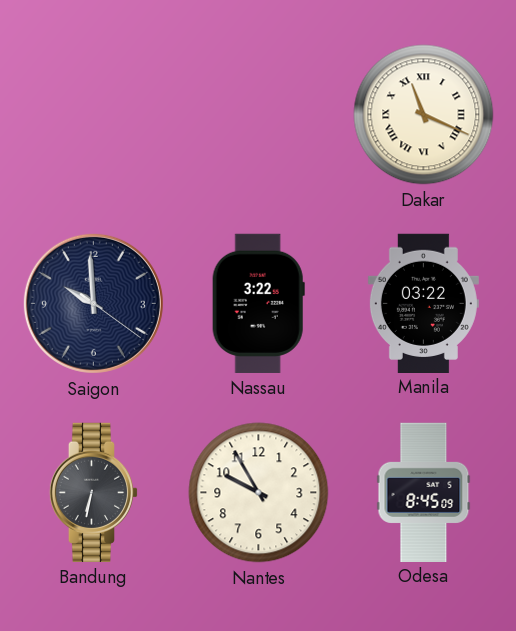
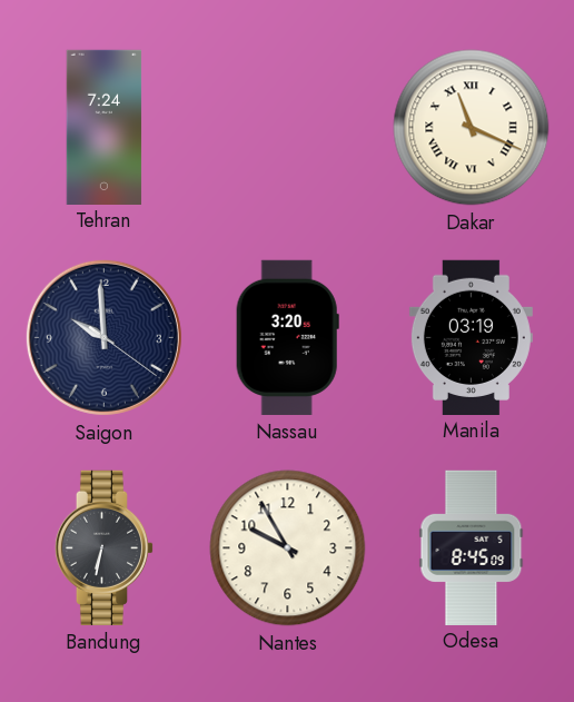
Tehran: none -> 7:24 (105, 127)
Nassau: 3:22 -> 3:20 (287, 337)
Manila: 03:22 -> 03:19 (471, 337)
